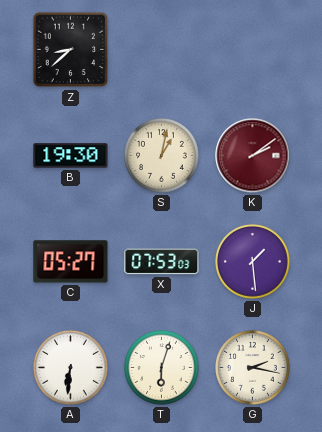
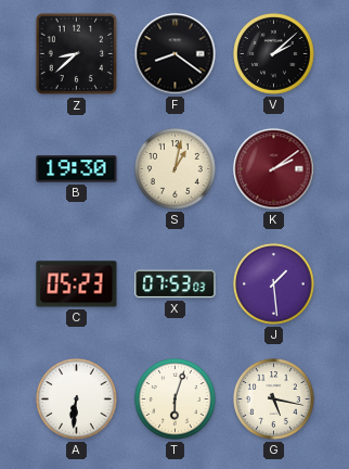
F: none -> 8:21 (176, 54)
V: none -> 2:08 (274, 54)
C: 05:27 -> 05:23 (77, 284)
G: 2:17 -> 5:17 (274, 400)
